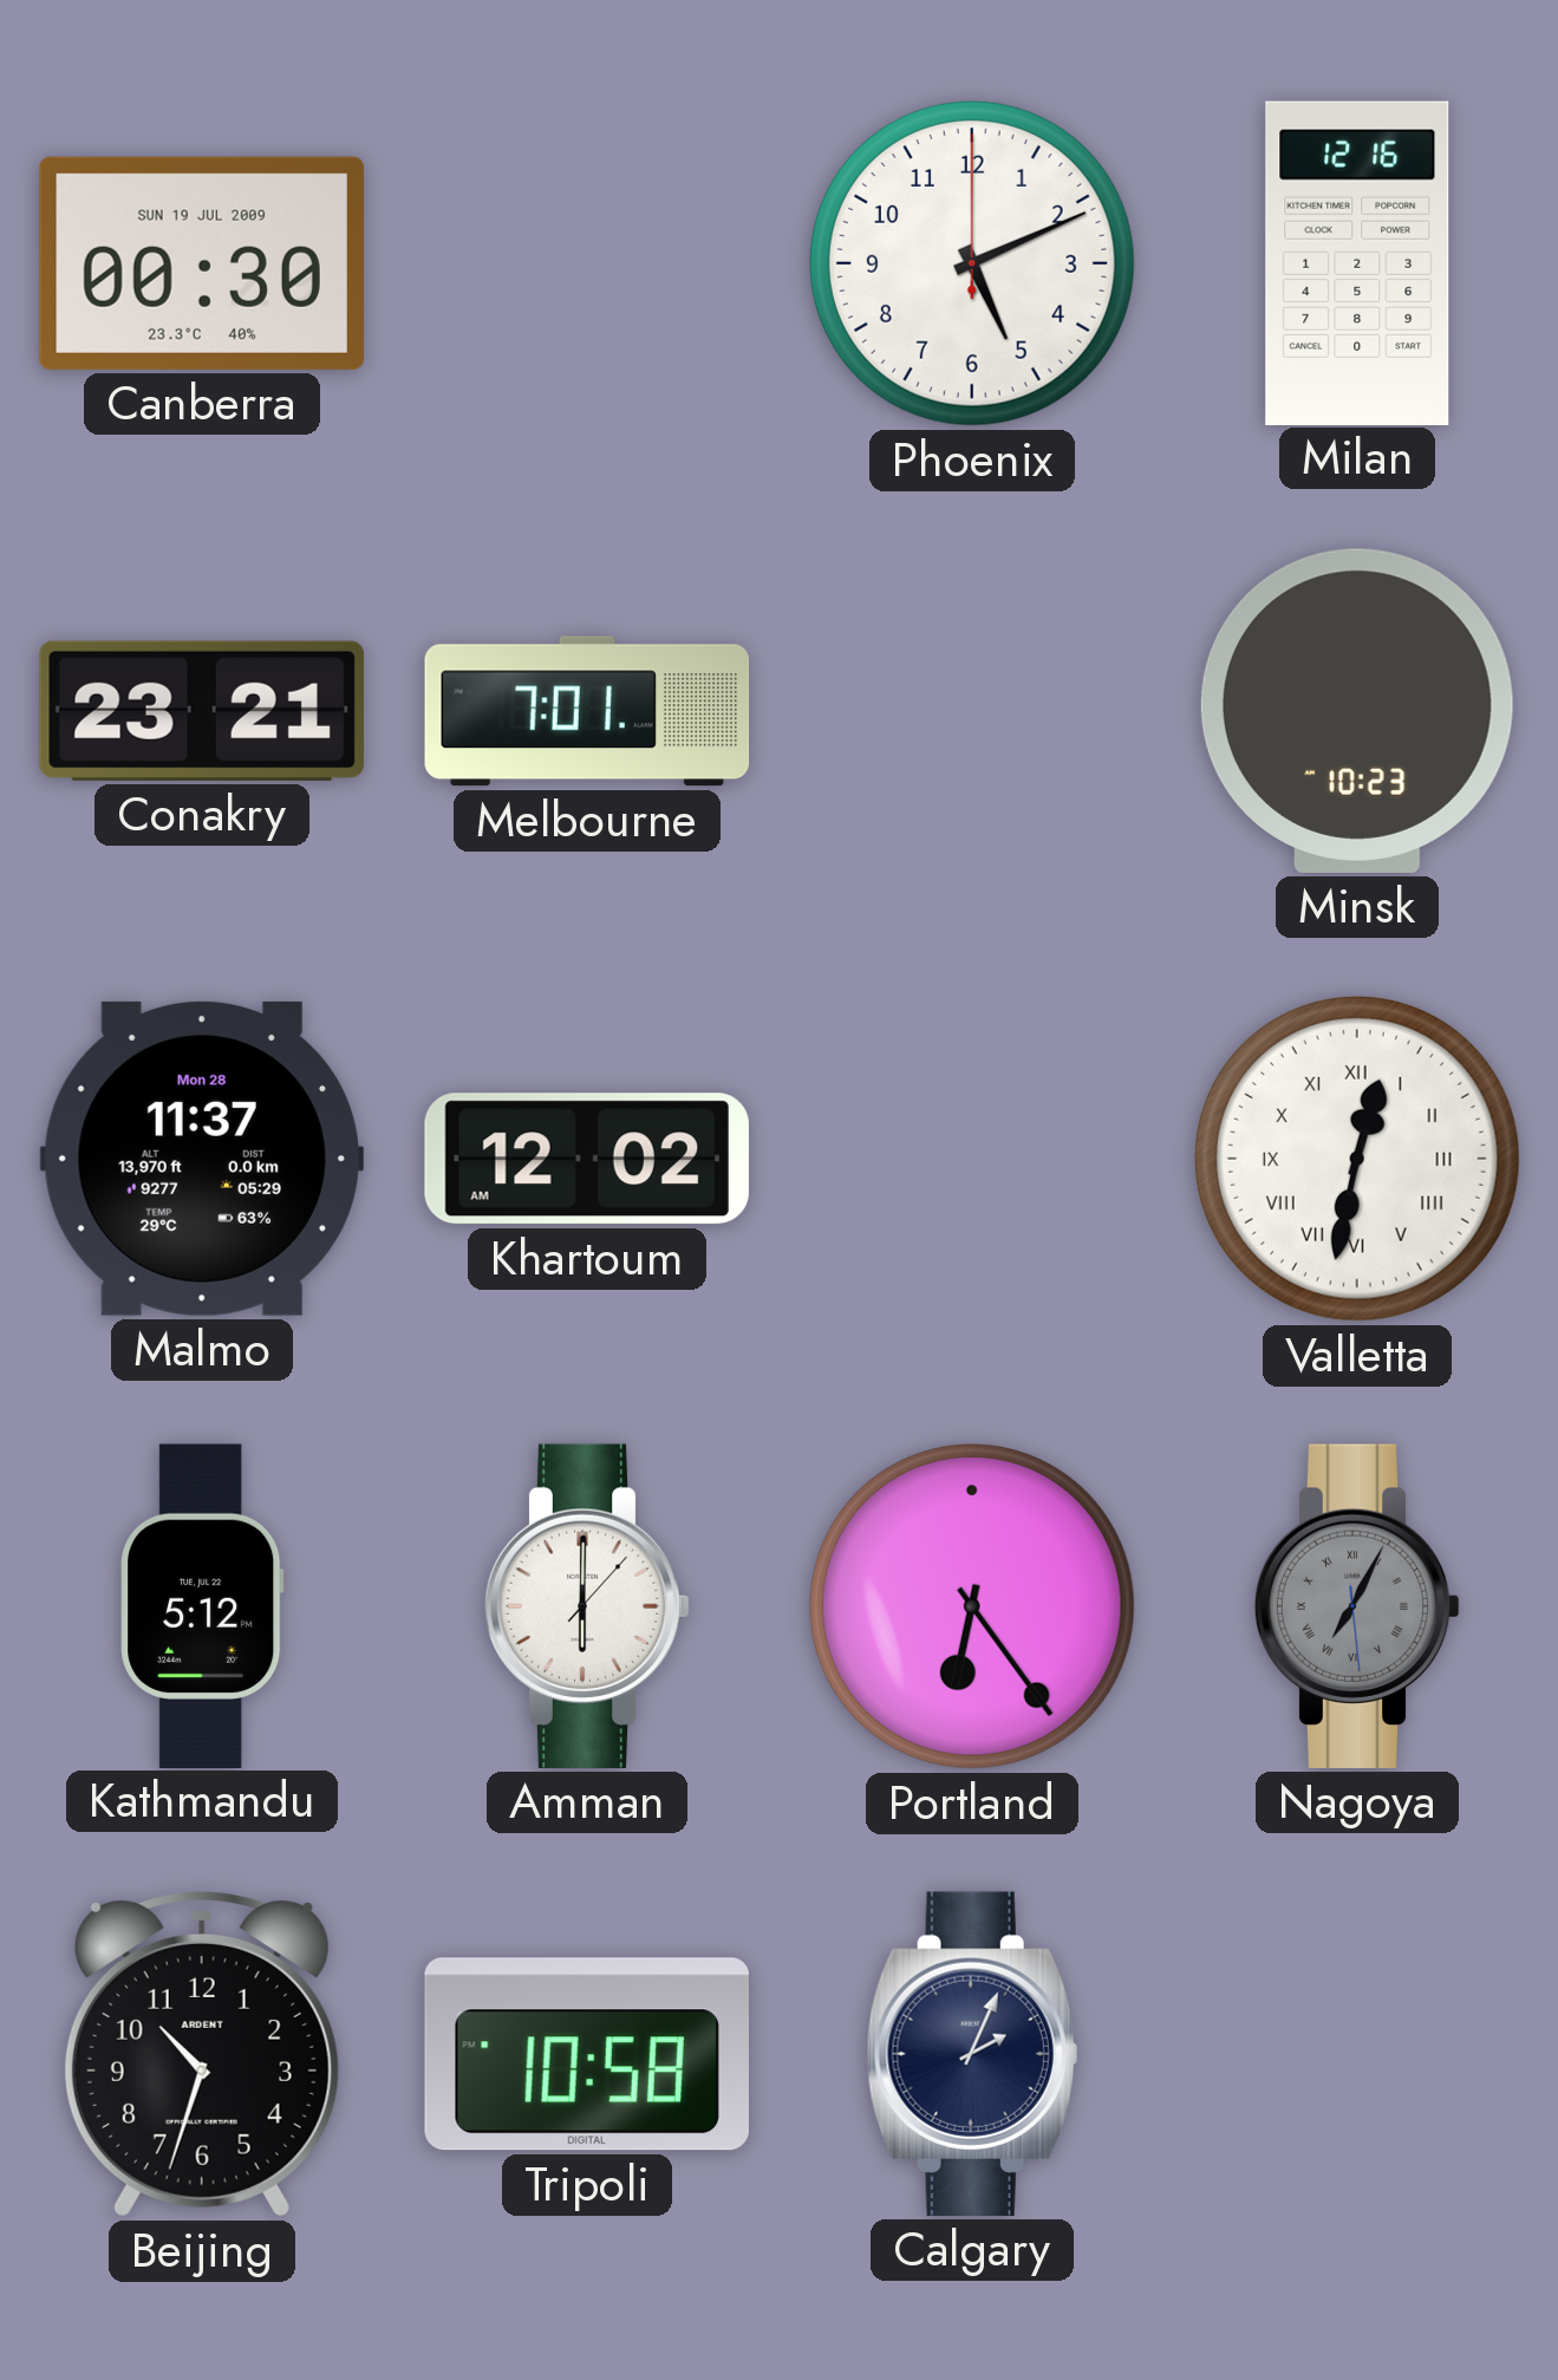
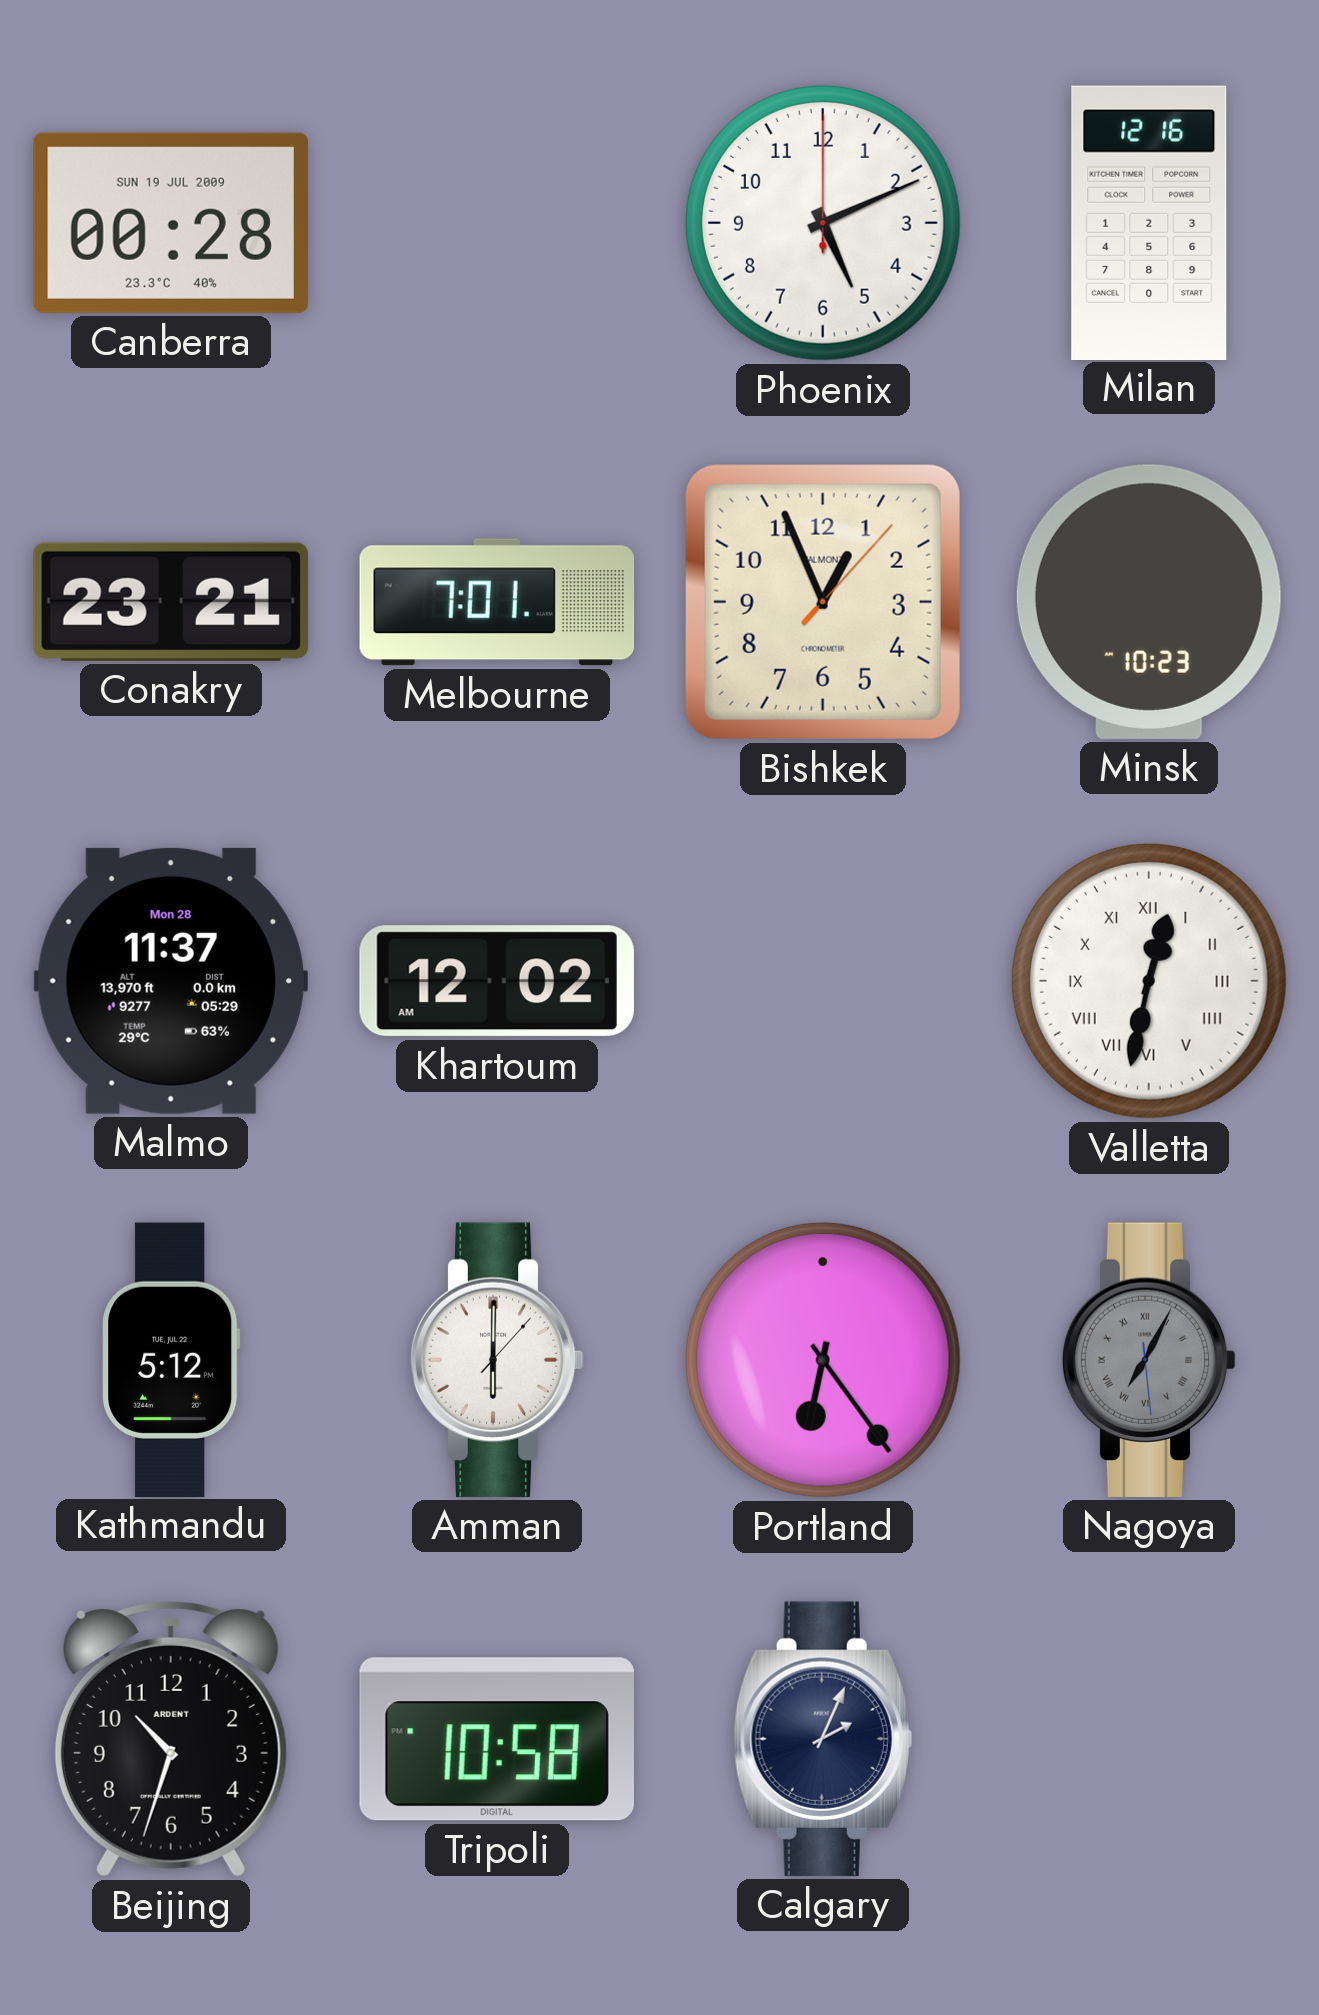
Canberra: 00:30 -> 00:28 (171, 223)
Bishkek: none -> 12:56 (823, 602)
